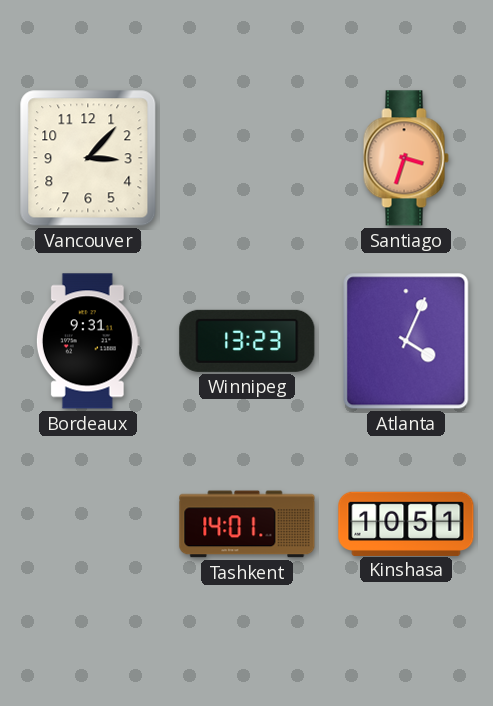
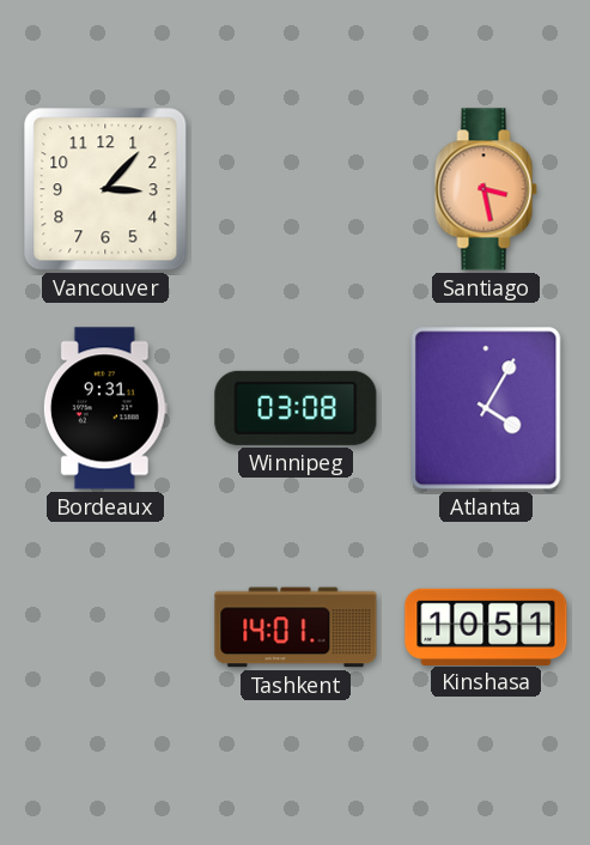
Santiago: 3:33 -> 3:28 (486, 189)
Winnipeg: 13:23 -> 03:08 (296, 408)
Atlanta: 4:04 -> 4:05 (486, 408)
